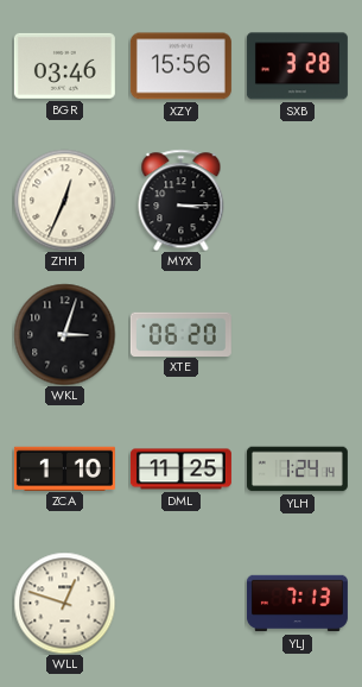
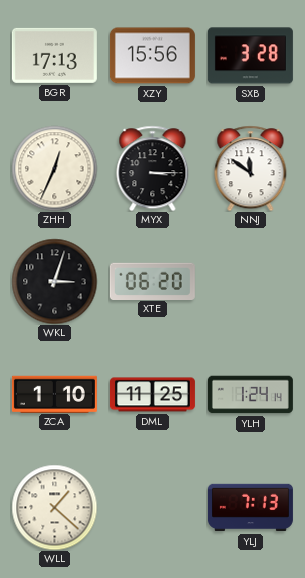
BGR: 03:46 -> 17:13 (54, 55)
NNJ: none -> 11:51 (251, 168)
WLL: 12:48 -> 1:22 (54, 507)
